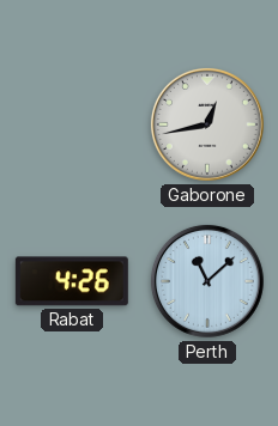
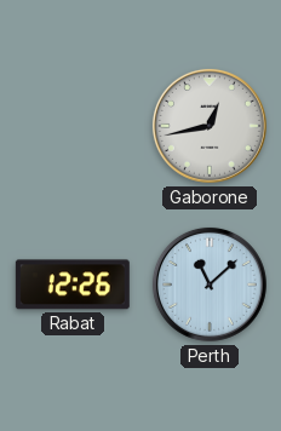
Rabat: 4:26 -> 12:26 (73, 285)
